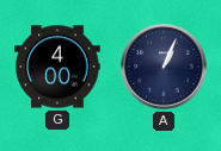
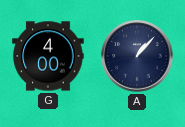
A: 1:04 -> 1:07 (137, 56)
